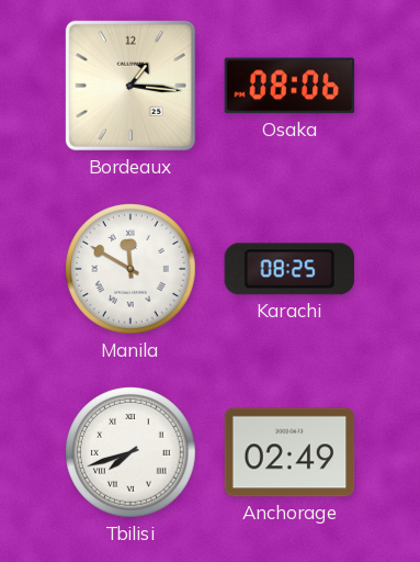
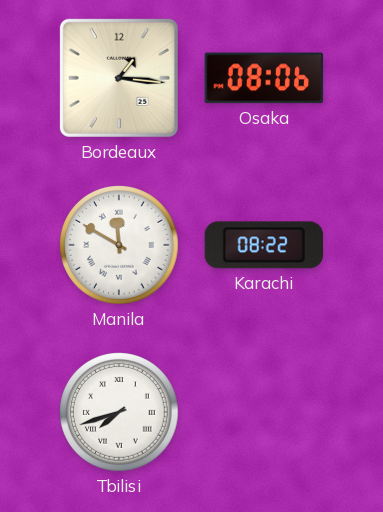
Karachi: 08:25 -> 08:22 (263, 245)
Anchorage: 02:49 -> none (290, 452)
